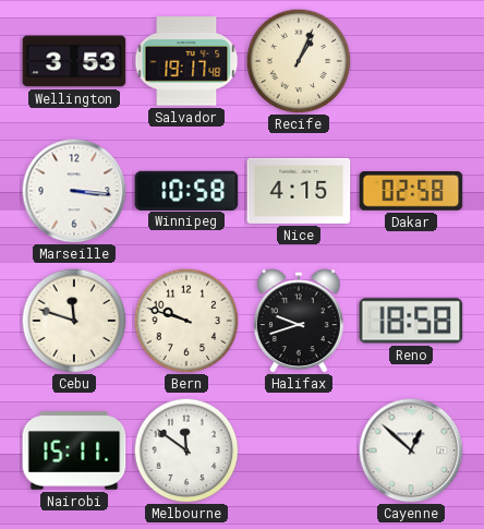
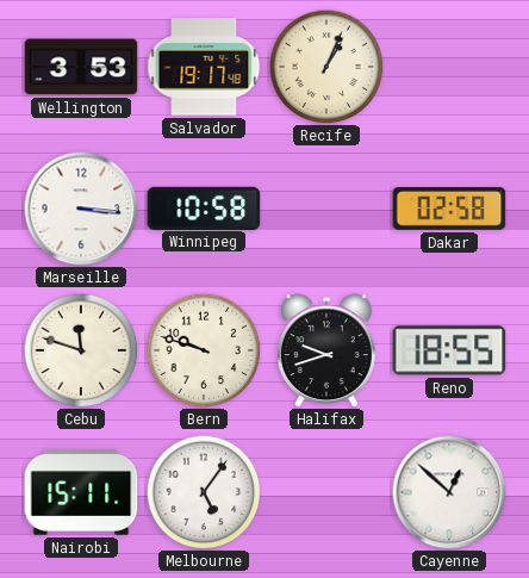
Nice: 4:15 -> none (299, 191)
Reno: 18:58 -> 18:55 (449, 350)
Melbourne: 11:51 -> 5:06 (204, 492)
